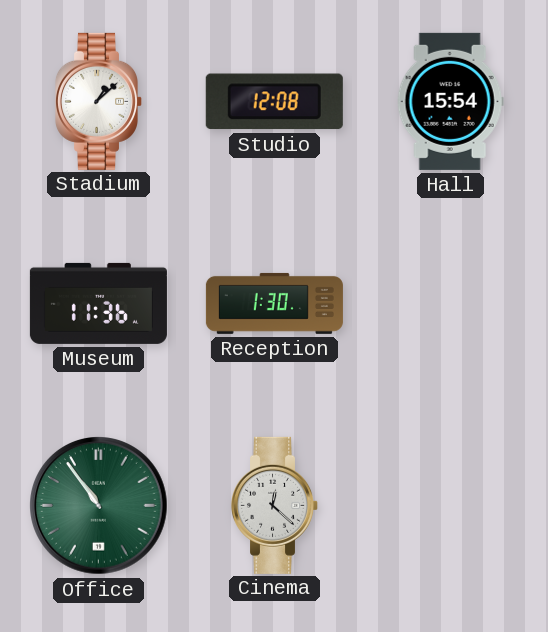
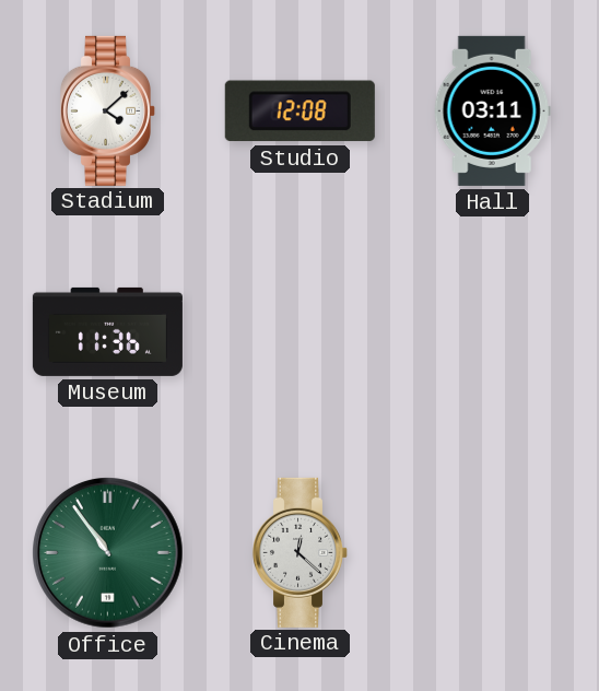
Stadium: 1:08 -> 4:08 (107, 110)
Hall: 15:54 -> 03:11 (492, 110)
Reception: 1:30 -> none (274, 303)
